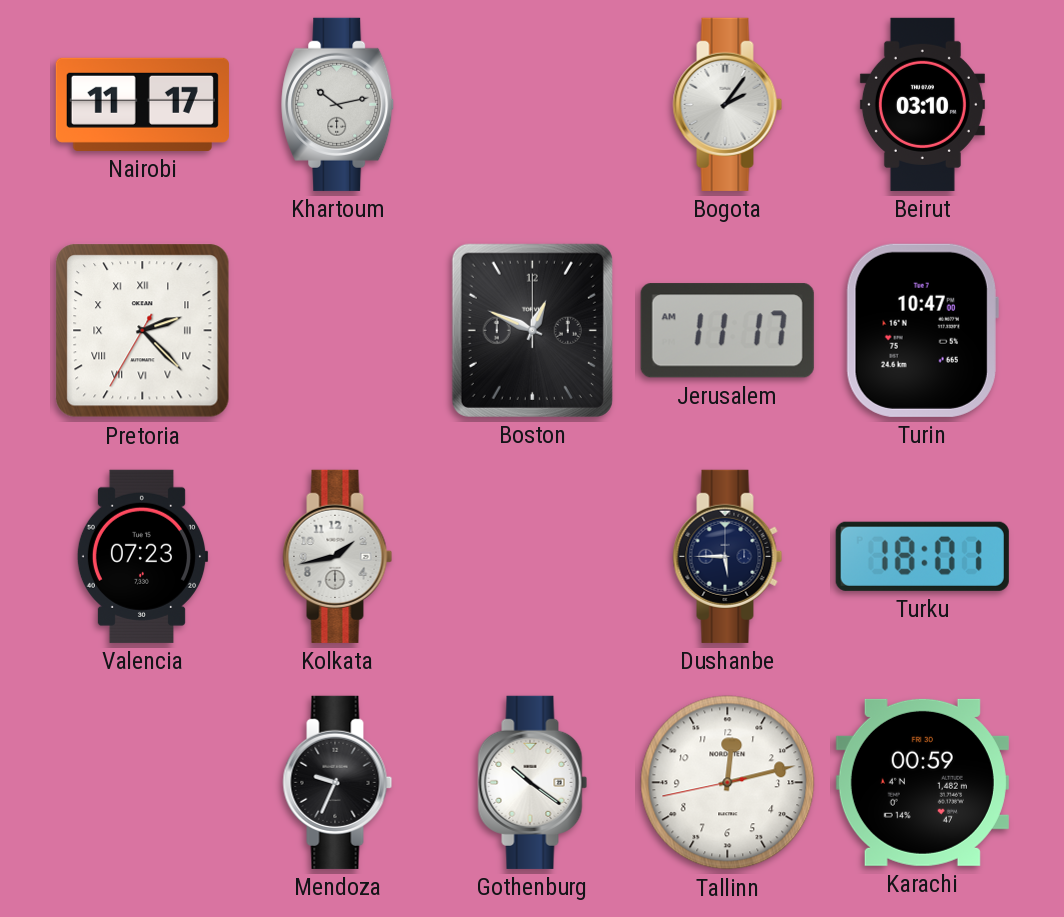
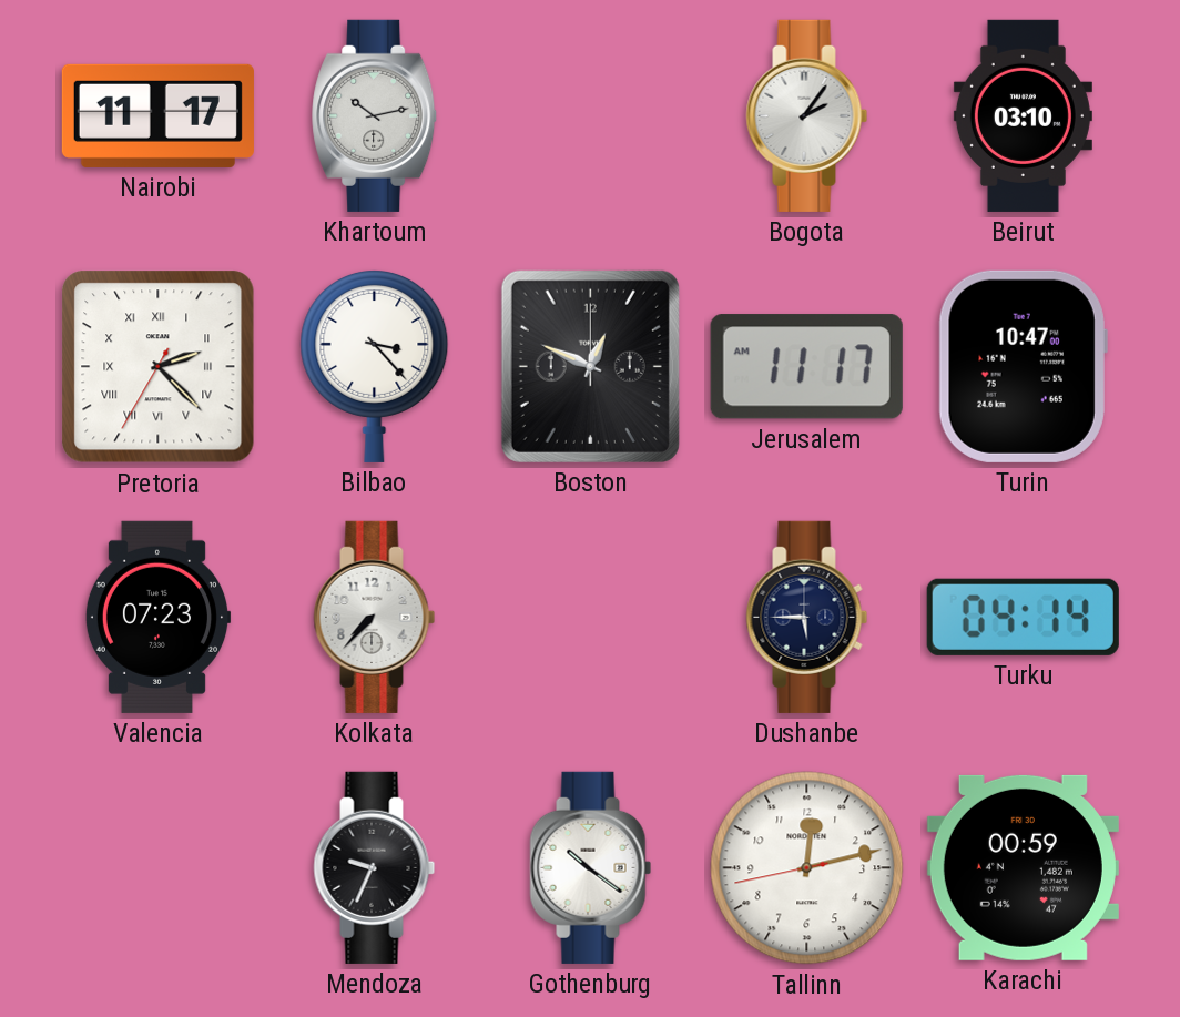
Bilbao: none -> 3:23 (375, 366)
Kolkata: 1:43 -> 7:37 (375, 617)
Turku: 18:01 -> 04:14 (1023, 617)
